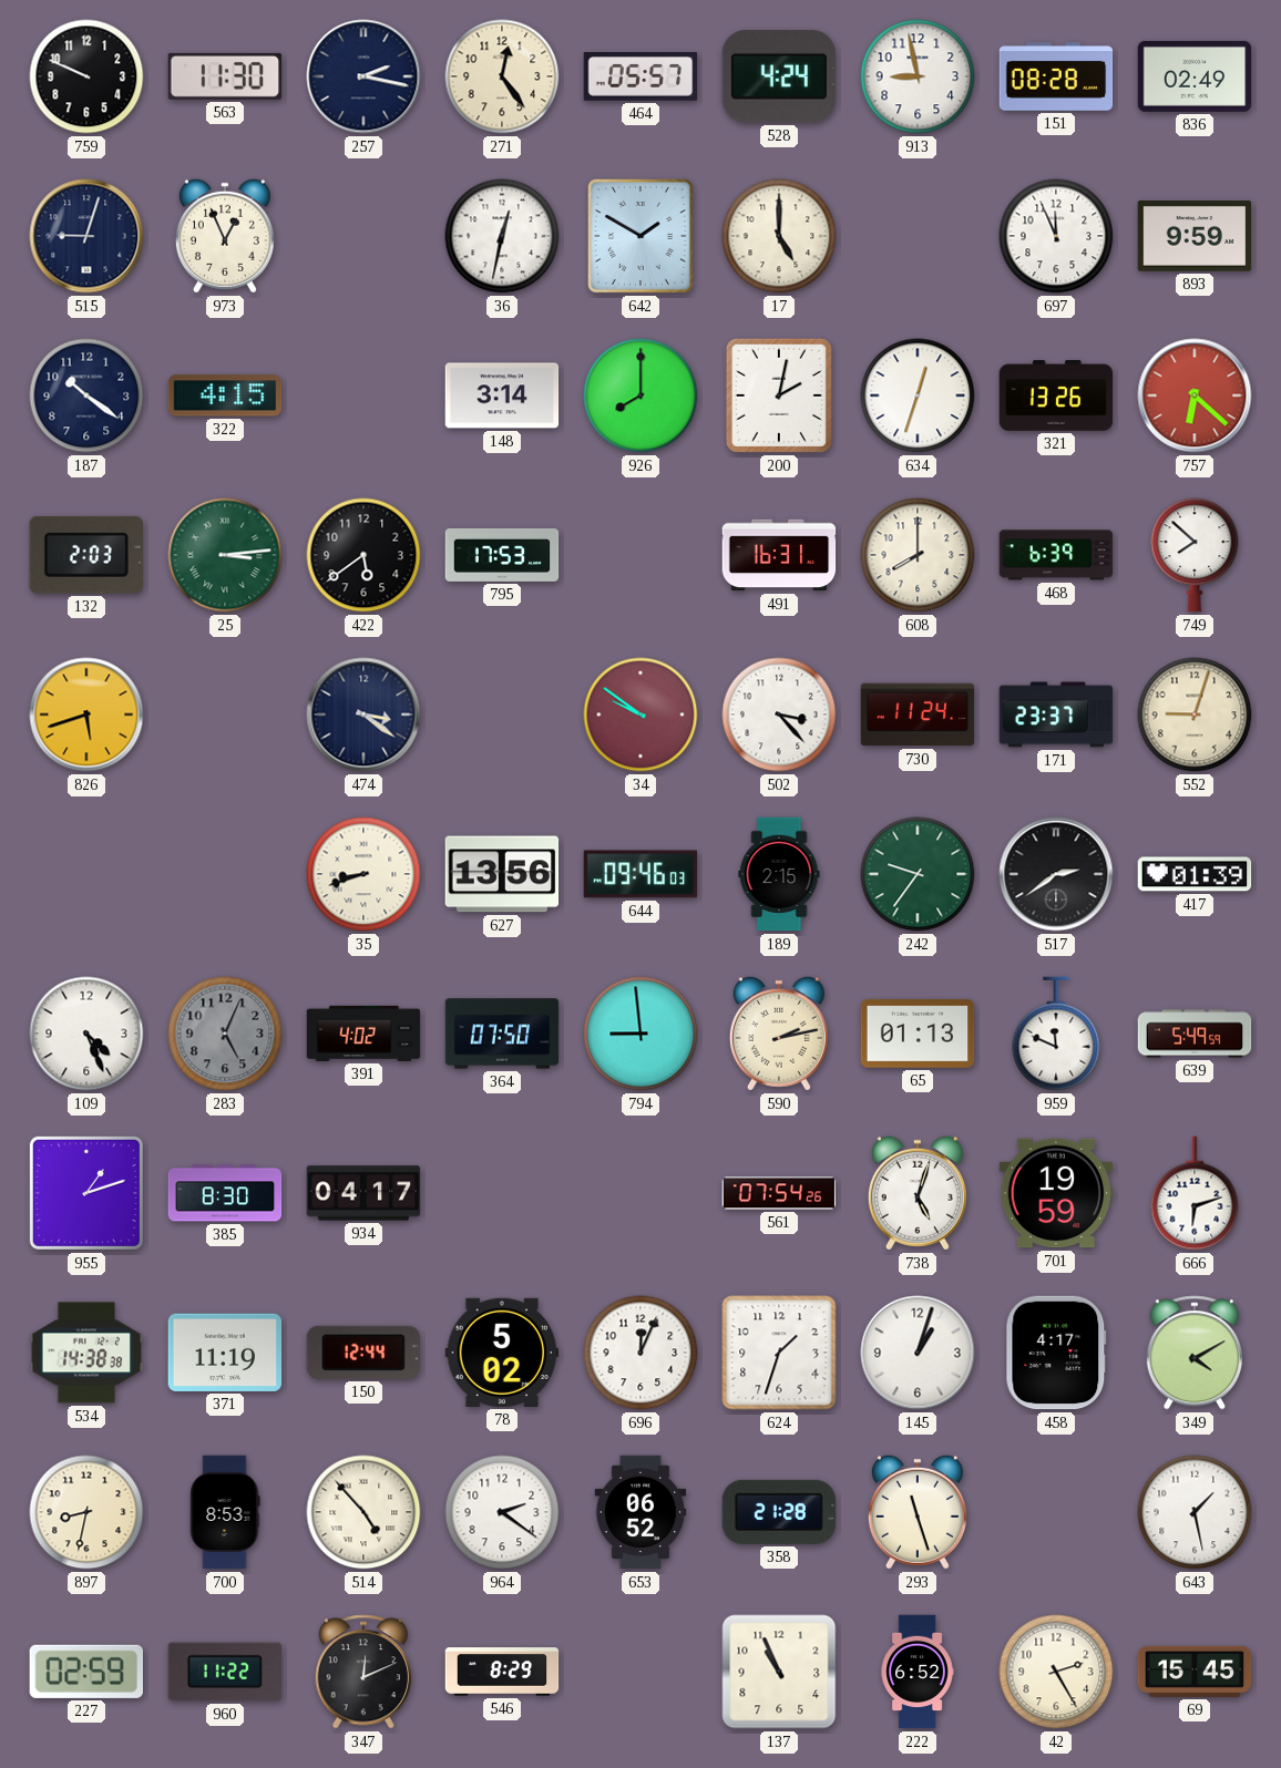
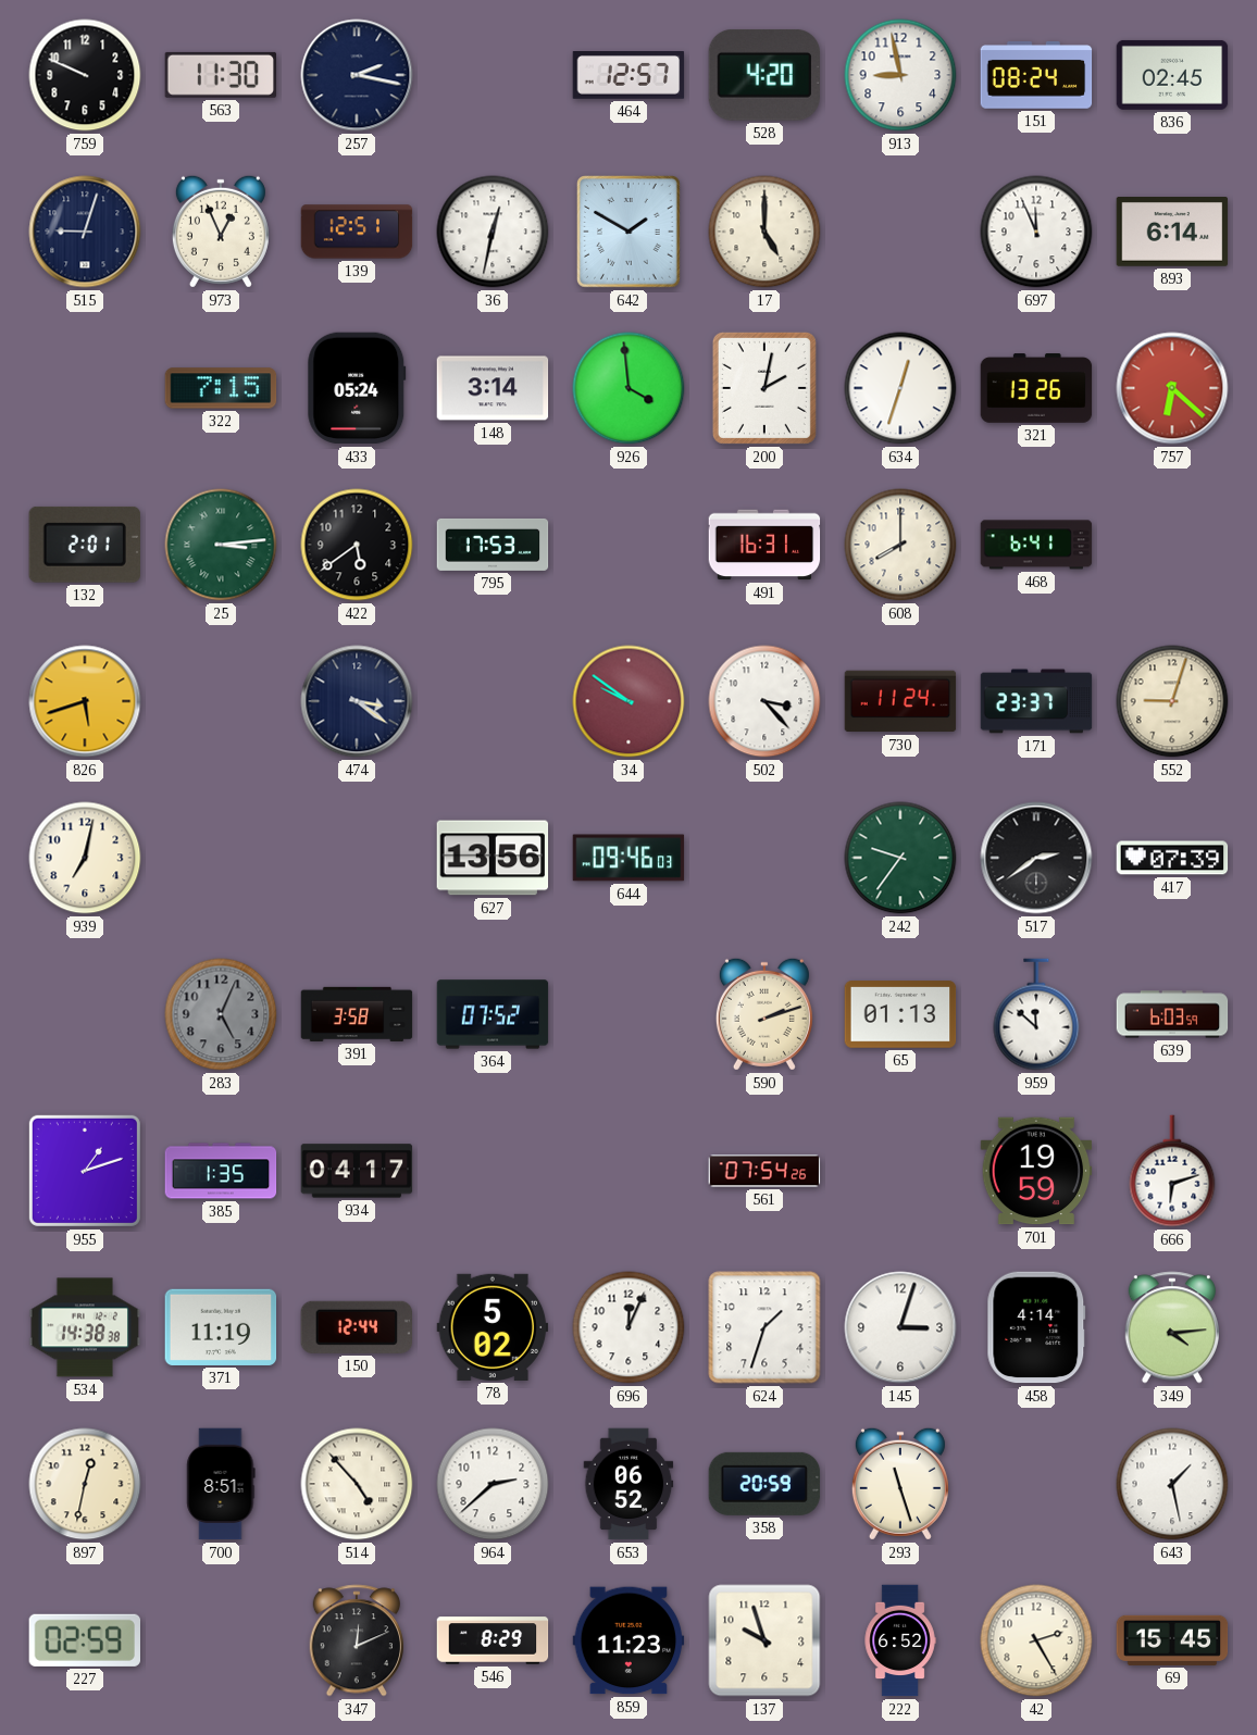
271: 12:24 -> none (502, 76)
464: 05:57 -> 12:57 (628, 75)
528: 4:24 -> 4:20 (763, 75)
151: 08:28 -> 08:24 (1036, 75)
836: 02:49 -> 02:45 (1172, 75)
139: none -> 12:51 (357, 232)
893: 9:59 -> 6:14 (1172, 233)
187: 10:21 -> none (86, 395)
322: 4:15 -> 7:15 (221, 388)
433: none -> 05:24 (357, 388)
926: 8:00 -> 3:59 (628, 388)
132: 2:03 -> 2:01 (85, 545)
468: 6:39 -> 6:41 (1036, 545)
749: 7:52 -> none (1195, 555)
939: none -> 7:02 (85, 858)
35: 8:42 -> none (363, 874)
189: 2:15 -> none (779, 874)
417: 01:39 -> 07:39 (1172, 858)
109: 4:26 -> none (86, 1034)
391: 4:02 -> 3:58 (357, 1014)
364: 07:50 -> 07:52 (493, 1014)
794: 8:59 -> none (640, 1034)
590: 2:13 -> 2:12 (764, 1014)
959: 11:49 -> 11:52 (1036, 1014)
639: 5:49 -> 6:03 (1172, 1014)
385: 8:30 -> 1:35 (221, 1171)
738: 5:03 -> none (918, 1193)
145: 1:03 -> 3:03 (900, 1327)
458: 4:17 -> 4:14 (1036, 1327)
349: 4:10 -> 4:14 (1171, 1327)
897: 8:32 -> 12:32 (85, 1484)
700: 8:53 -> 8:51 (221, 1484)
964: 2:21 -> 2:38 (493, 1484)
358: 21:28 -> 20:59 (764, 1484)
960: 11:22 -> none (225, 1672)
859: none -> 11:23 (628, 1640)
137: 10:56 -> 9:57 (764, 1640)
